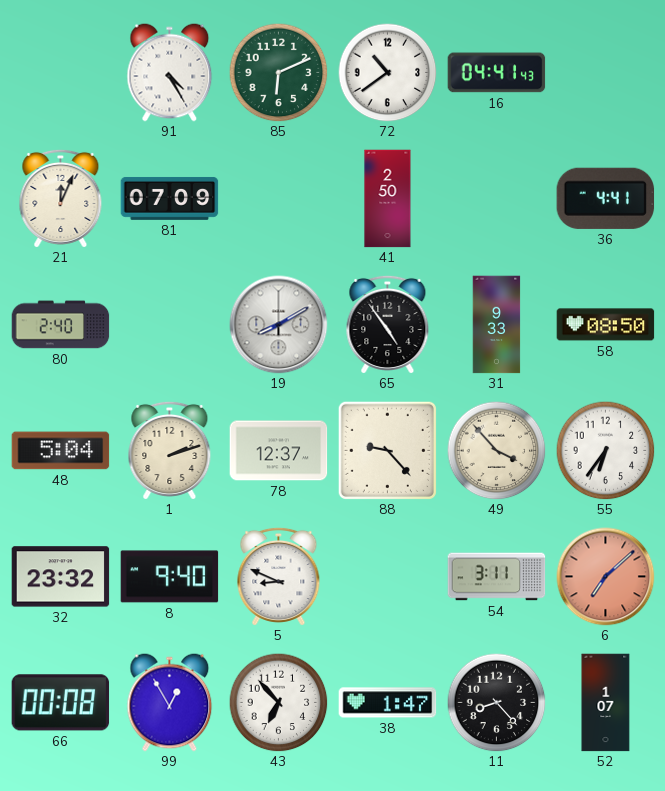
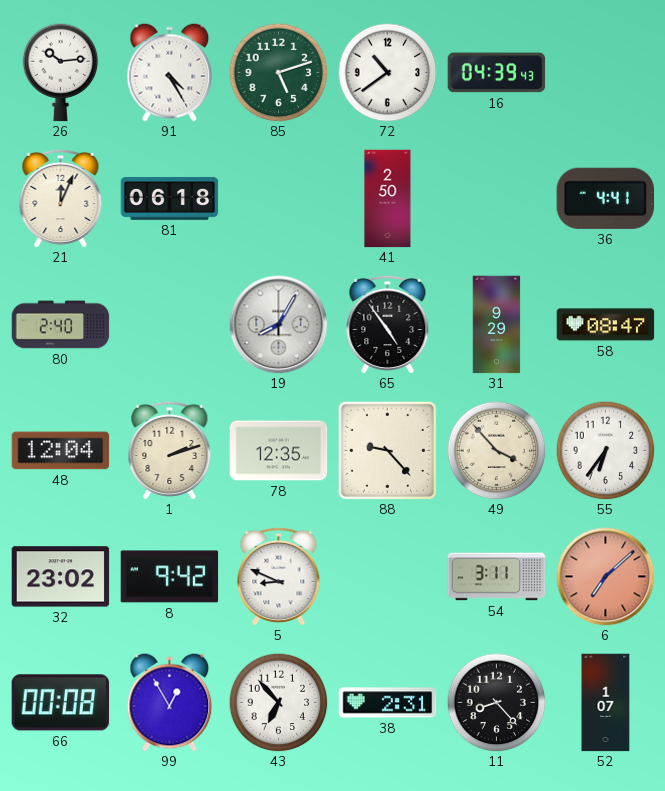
26: none -> 10:14 (61, 73)
85: 6:11 -> 5:12 (279, 73)
16: 04:41 -> 04:39 (497, 73)
81: 07:09 -> 06:18 (170, 198)
19: 8:10 -> 8:05 (279, 325)
31: 9:33 -> 9:29 (497, 325)
58: 08:50 -> 08:47 (606, 325)
48: 5:04 -> 12:04 (61, 451)
78: 12:37 -> 12:35 (279, 451)
32: 23:32 -> 23:02 (61, 577)
8: 9:40 -> 9:42 (170, 577)
38: 1:47 -> 2:31 (388, 703)
